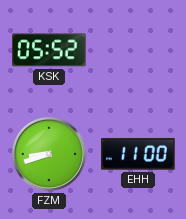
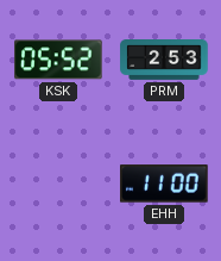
PRM: none -> 2:53 (164, 61)
FZM: 8:42 -> none (49, 154)
